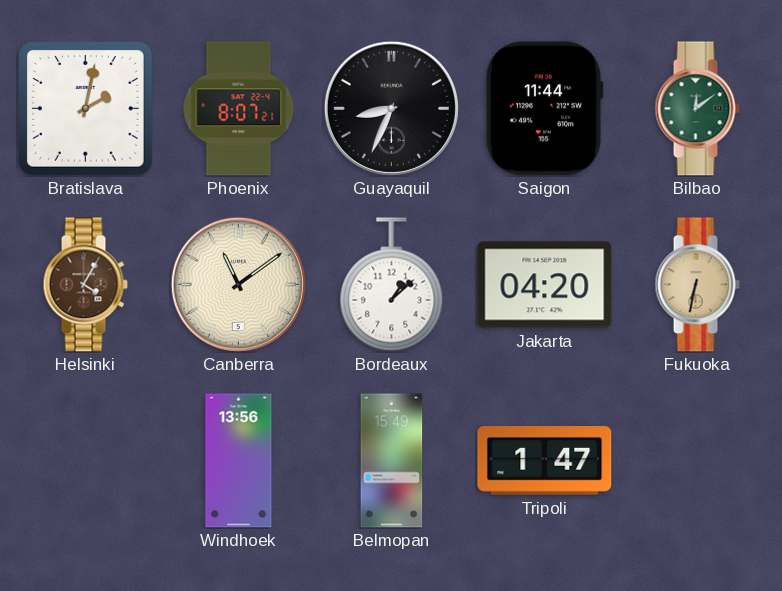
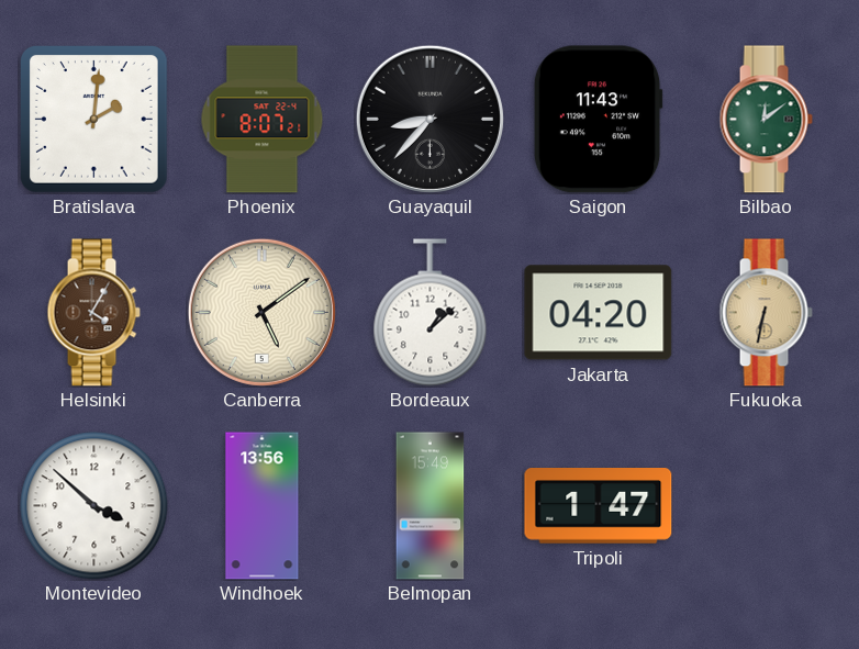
Bratislava: 2:02 -> 2:01 (94, 120)
Guayaquil: 8:34 -> 8:37 (430, 119)
Saigon: 11:44 -> 11:43 (598, 120)
Canberra: 11:09 -> 5:09 (261, 312)
Montevideo: none -> 3:52 (94, 506)
